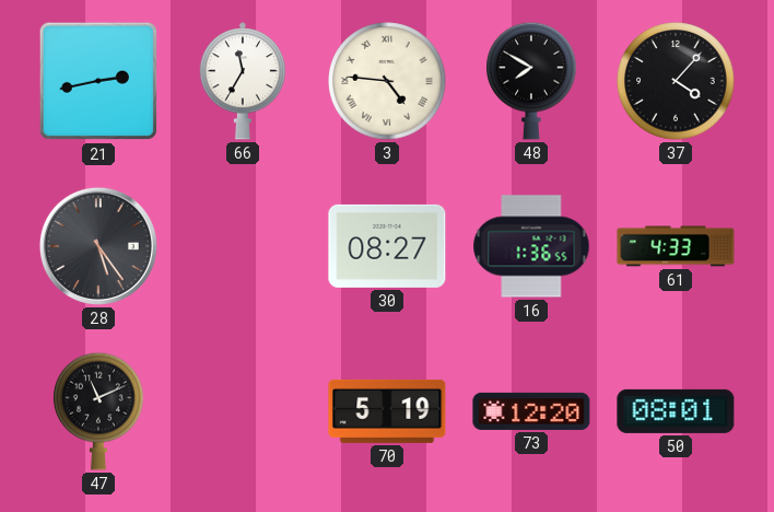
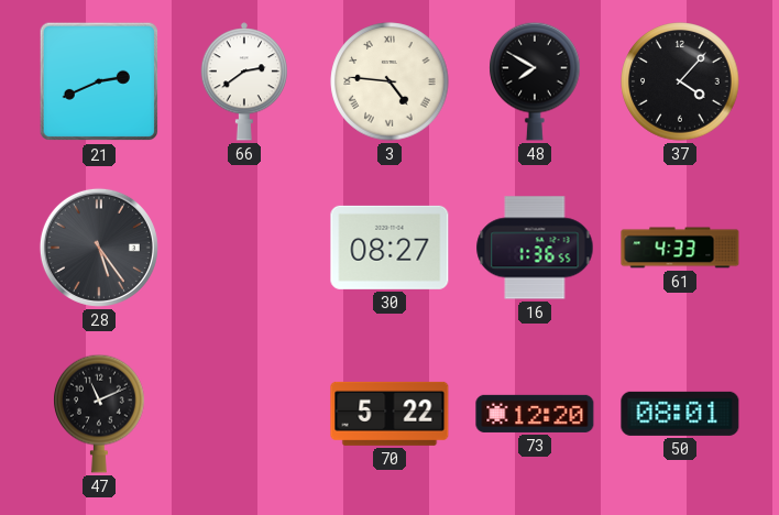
21: 2:43 -> 2:41 (99, 81)
66: 11:35 -> 2:39 (243, 81)
70: 5:19 -> 5:22 (390, 414)
